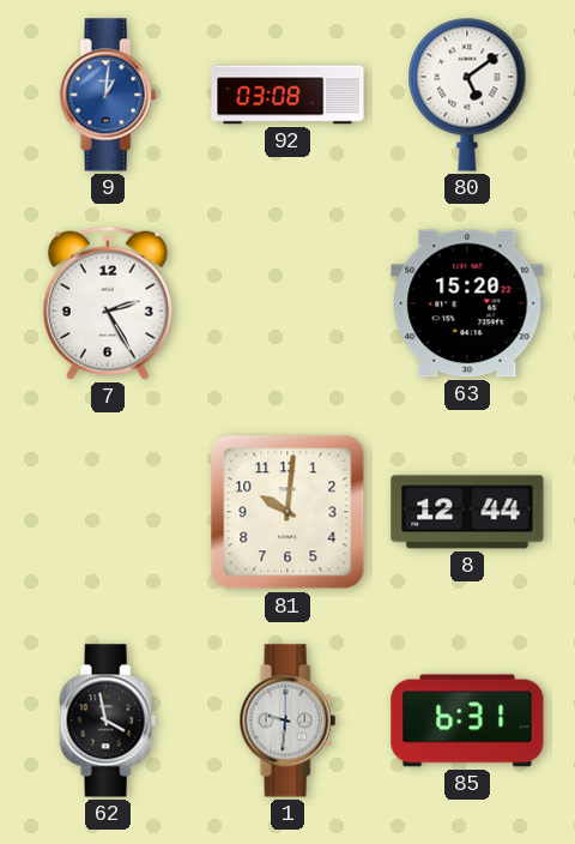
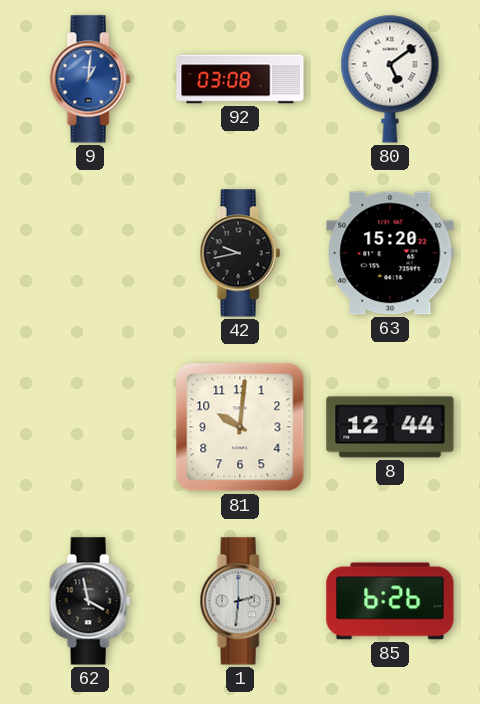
7: 2:25 -> none (108, 303)
42: none -> 9:43 (240, 253)
1: 9:31 -> 2:31 (240, 601)
85: 6:31 -> 6:26 (390, 601)
